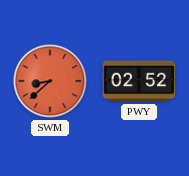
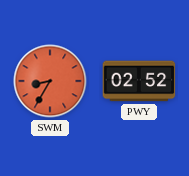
SWM: 8:38 -> 8:35 (50, 81)
